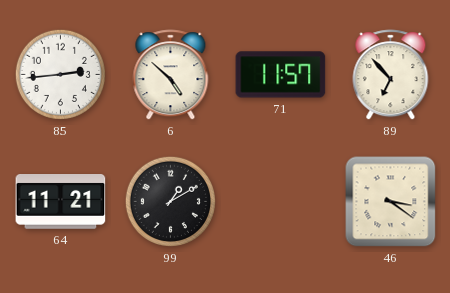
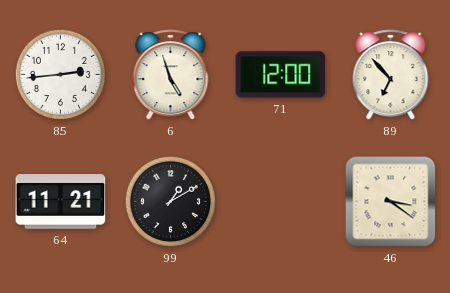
6: 4:52 -> 4:57 (171, 75)
71: 11:57 -> 12:00 (281, 75)
